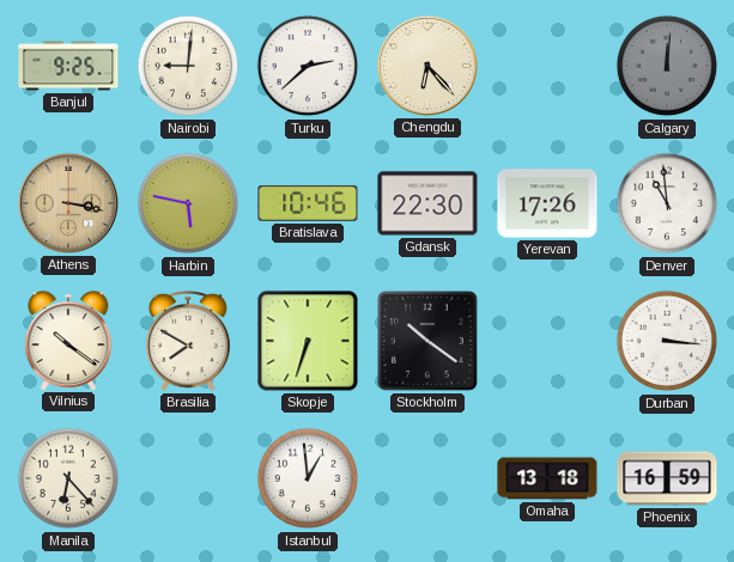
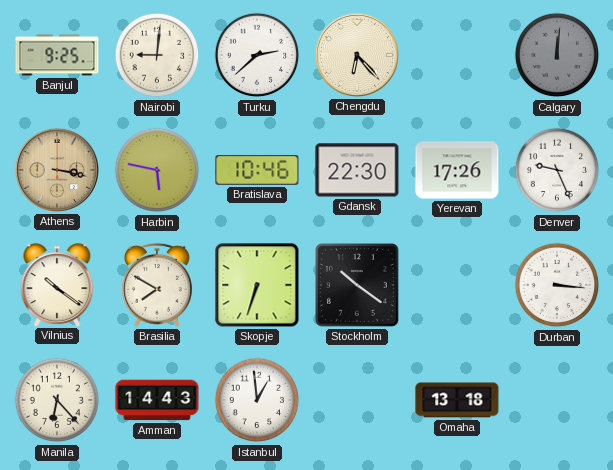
Denver: 10:59 -> 9:26 (557, 170)
Amman: none -> 14:43 (157, 400)
Phoenix: 16:59 -> none (667, 478)
